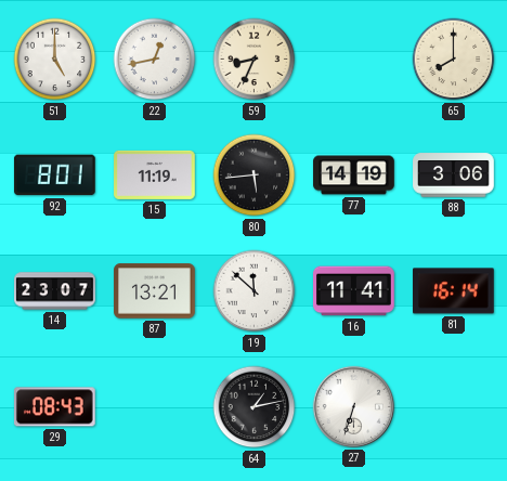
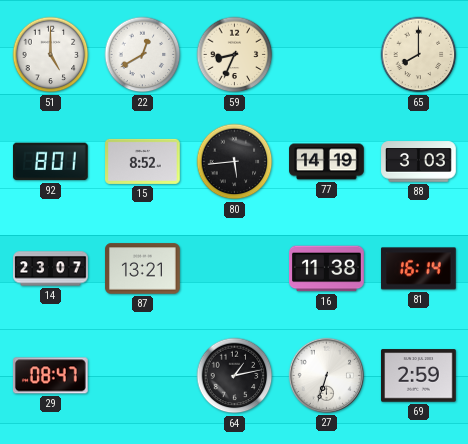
22: 12:43 -> 12:40 (143, 55)
15: 11:19 -> 8:52 (143, 161)
88: 3:06 -> 3:03 (419, 162)
19: 11:52 -> none (255, 291)
16: 11:41 -> 11:38 (327, 269)
29: 08:43 -> 08:47 (50, 376)
69: none -> 2:59 (419, 376)
